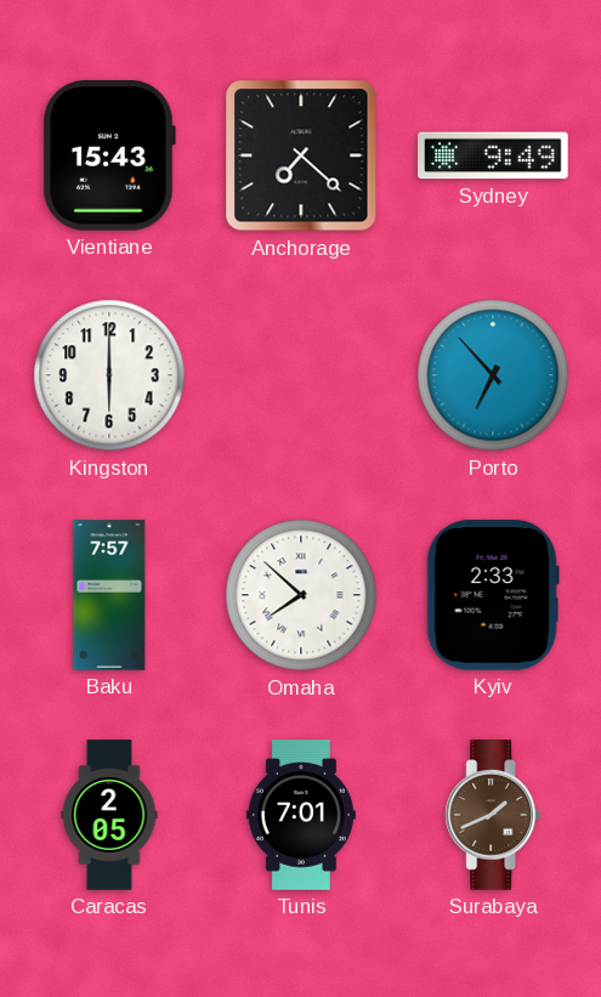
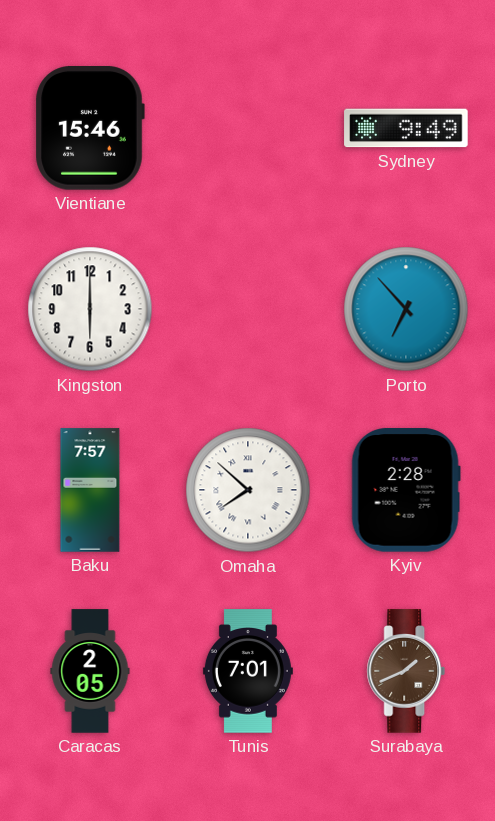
Vientiane: 15:43 -> 15:46 (90, 129)
Anchorage: 7:22 -> none (301, 155)
Kyiv: 2:33 -> 2:28 (406, 490)
